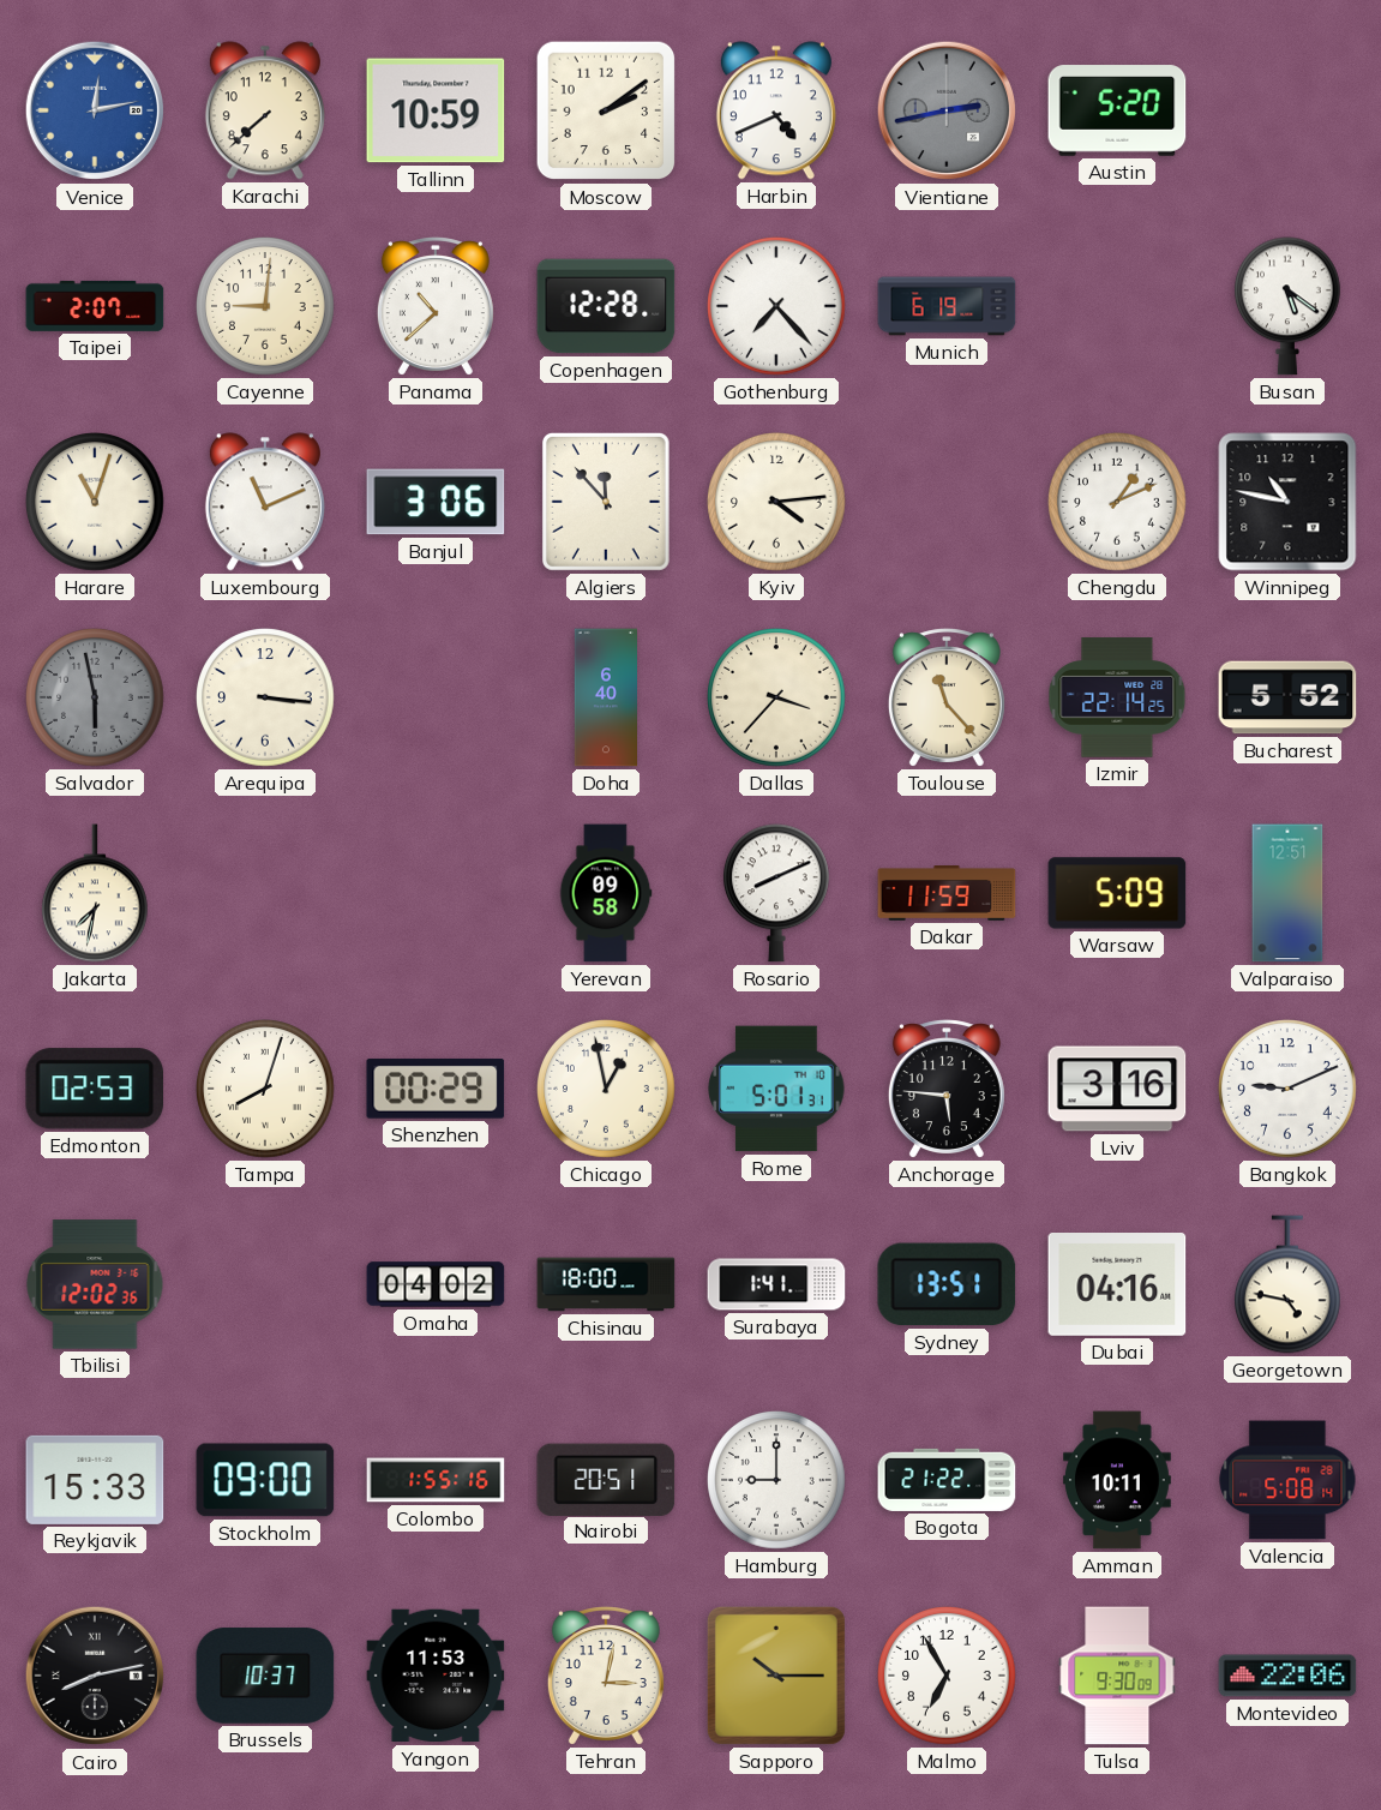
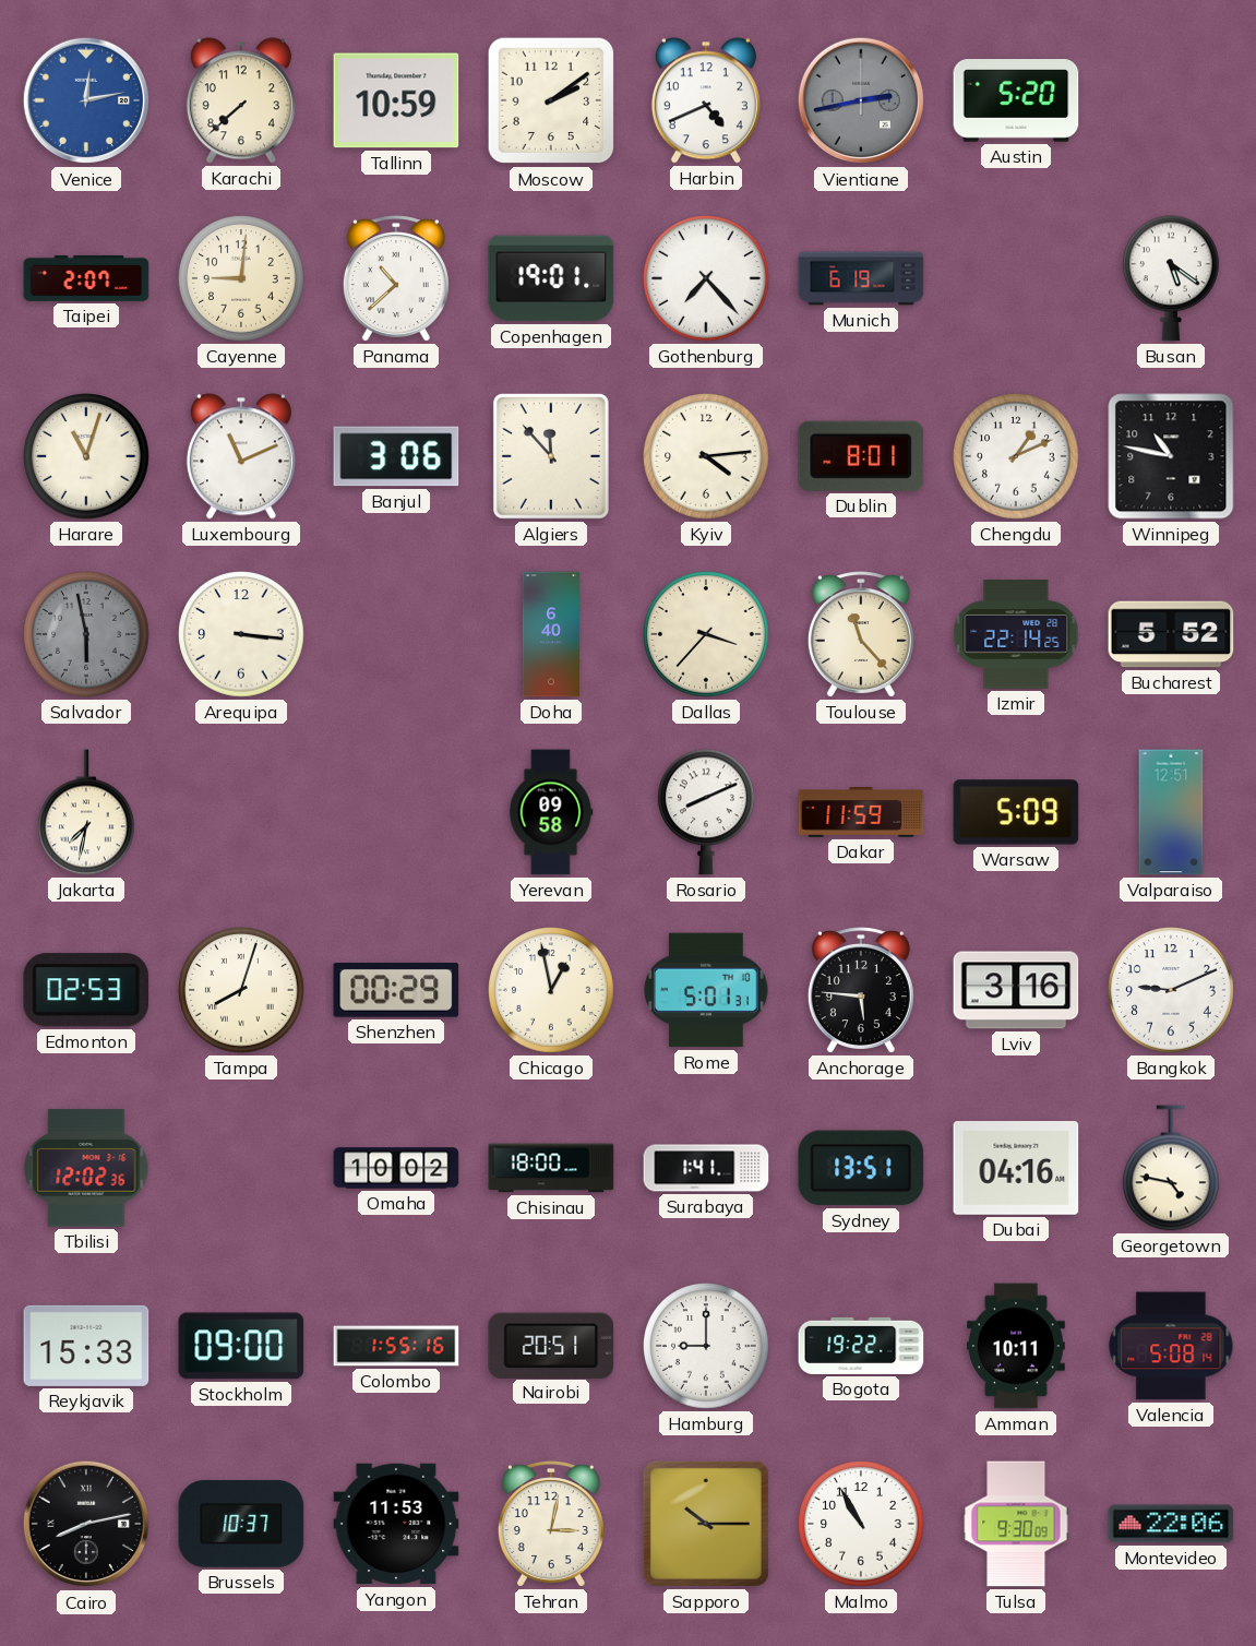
Copenhagen: 12:28 -> 19:01 (551, 278)
Dublin: none -> 8:01 (861, 456)
Omaha: 04:02 -> 10:02 (396, 1168)
Bogota: 21:22 -> 19:22 (861, 1346)
Malmo: 6:55 -> 10:55 (862, 1525)
